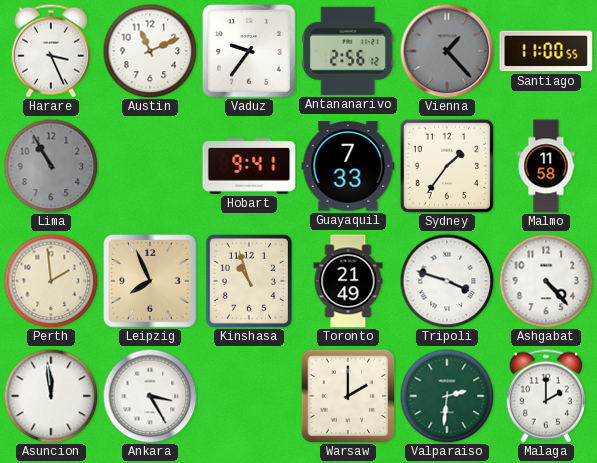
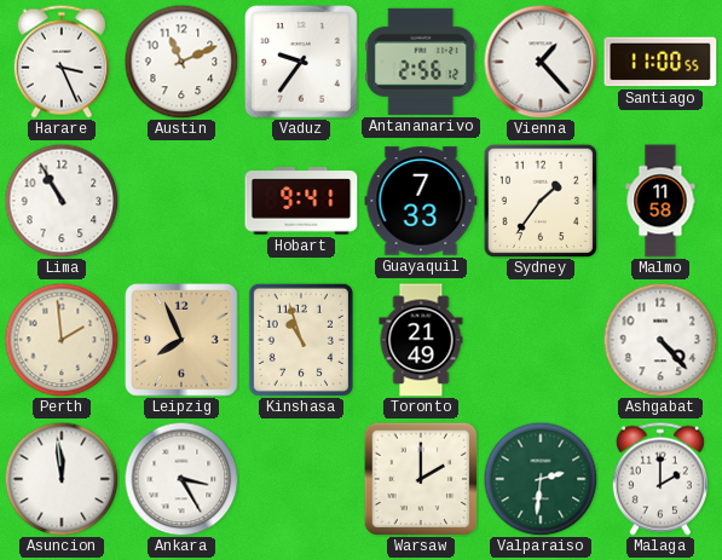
Vienna dial: grey -> white (541, 62)
Lima dial: grey -> white (62, 201)
Tripoli: 3:48 -> none (447, 281)
